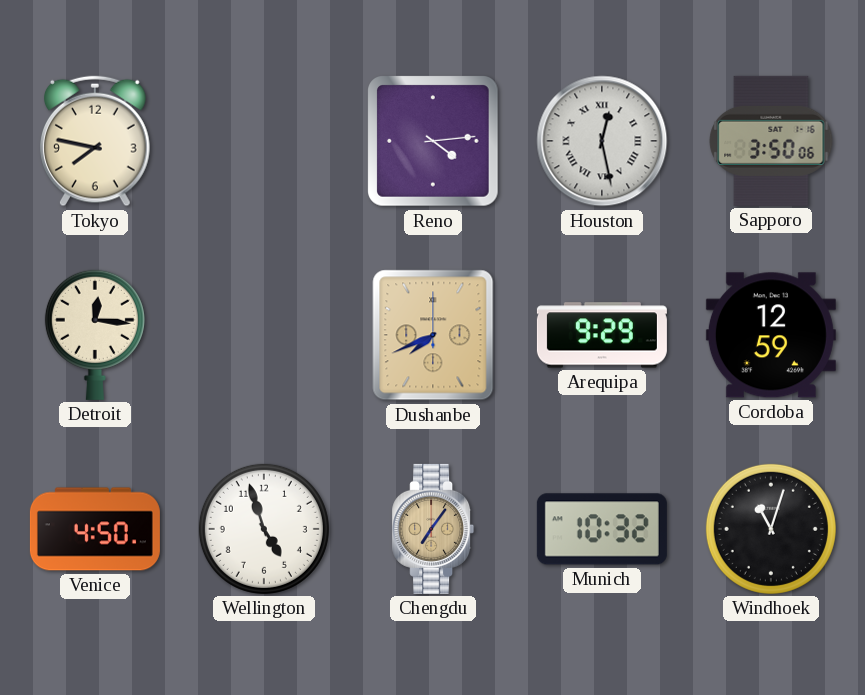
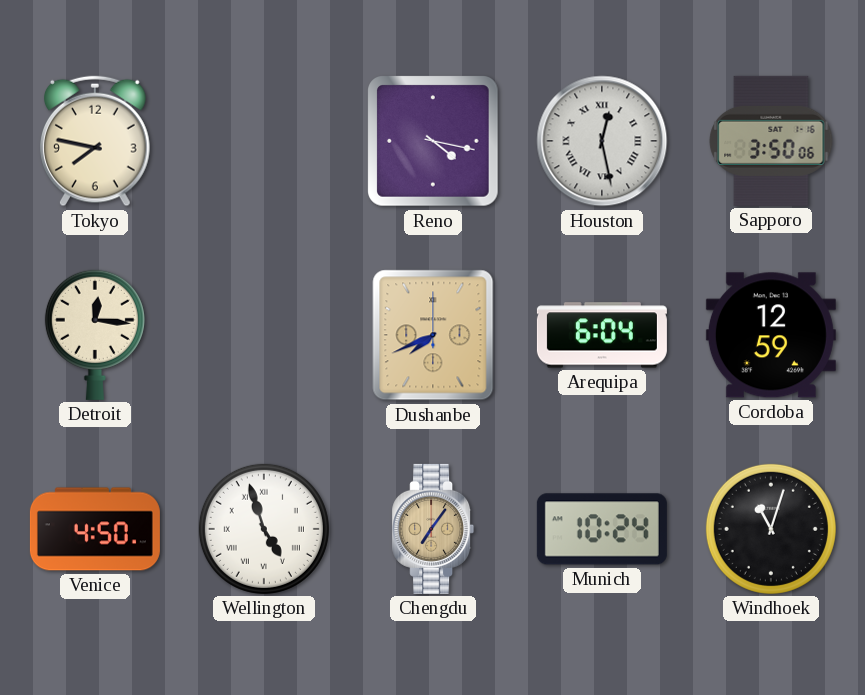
Reno: 4:14 -> 4:17 (433, 141)
Arequipa: 9:29 -> 6:04 (602, 335)
Wellington numerals: Arabic -> Roman (264, 529)
Munich: 10:32 -> 10:24 (602, 529)
